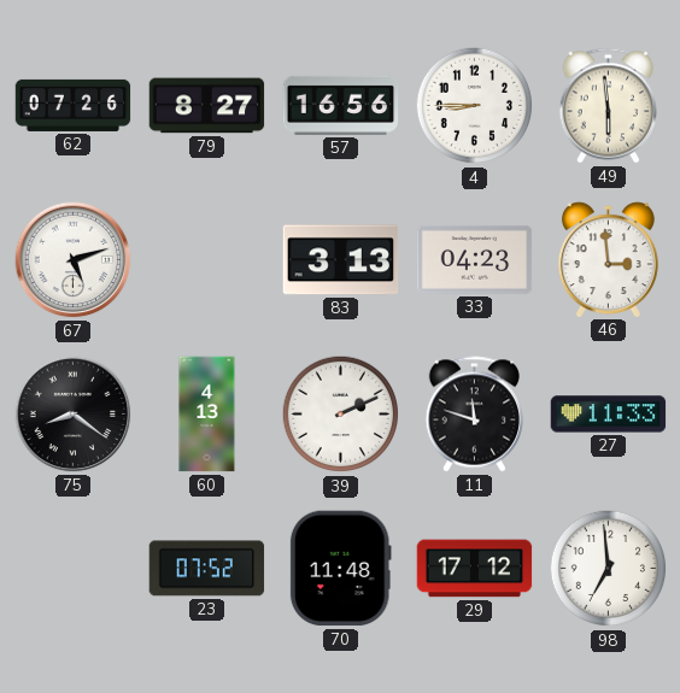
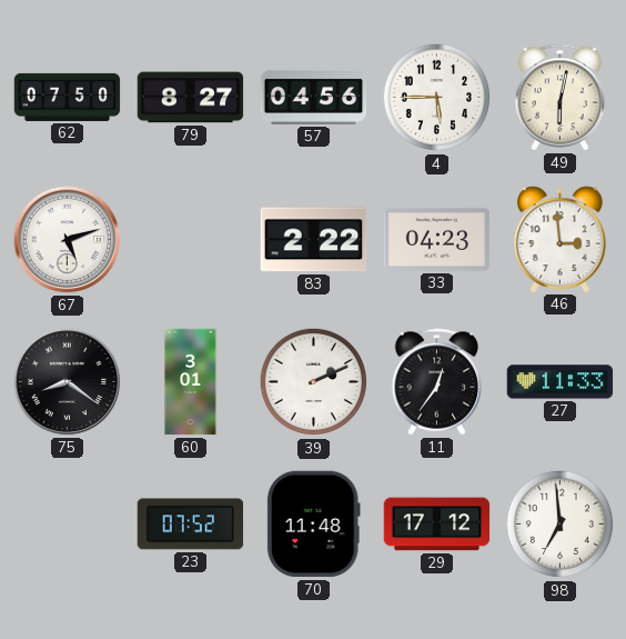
62: 07:26 -> 07:50 (68, 97)
57: 16:56 -> 04:56 (314, 97)
4: 8:45 -> 5:45 (437, 98)
49: 5:59 -> 6:02 (559, 98)
83: 3:13 -> 2:22 (314, 240)
60: 4:13 -> 3:01 (191, 382)
11: 11:48 -> 12:36 (436, 382)
